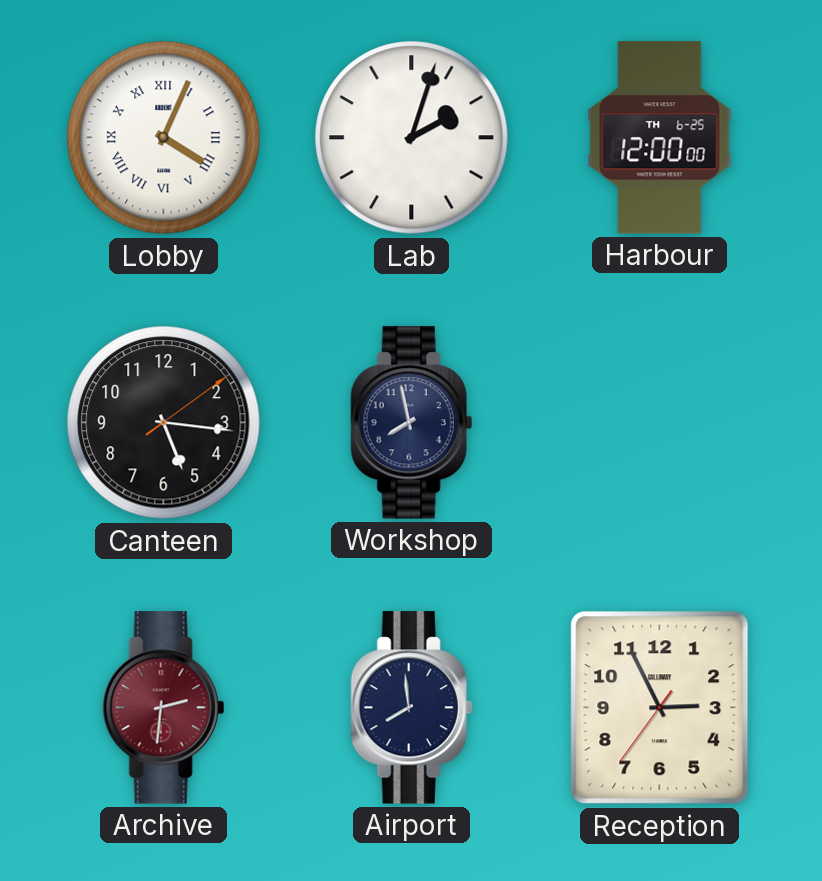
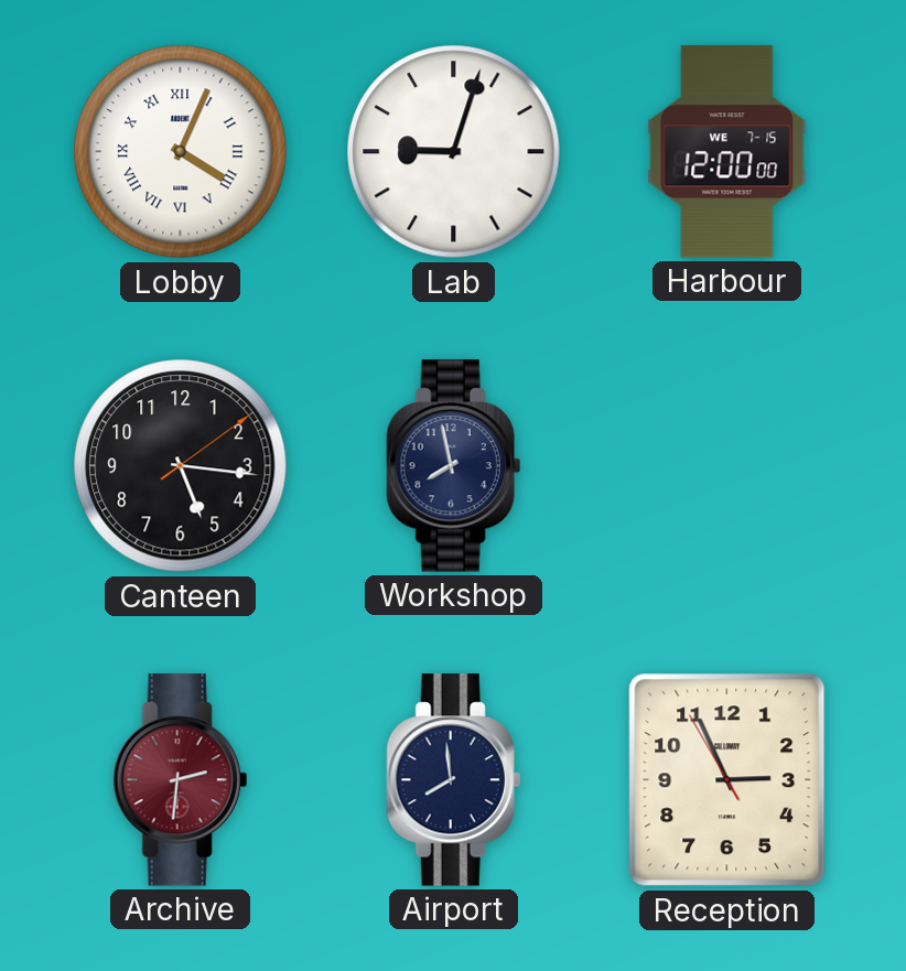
Lab: 2:03 -> 9:03 (454, 152)
Harbour date: TH 6-25 -> WE 7-15 (727, 152)
Reception: 2:55:36 -> 2:55:55 (727, 780)
